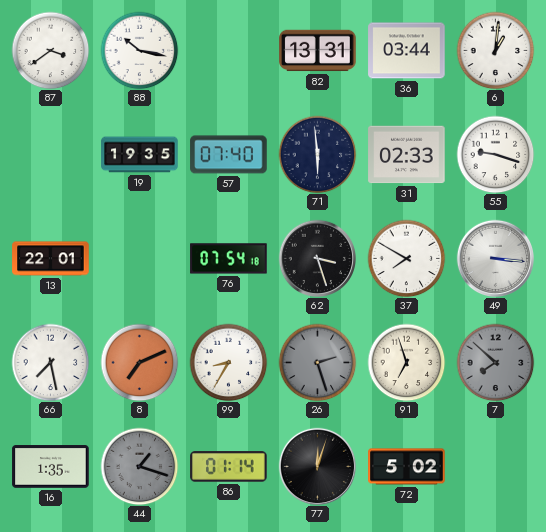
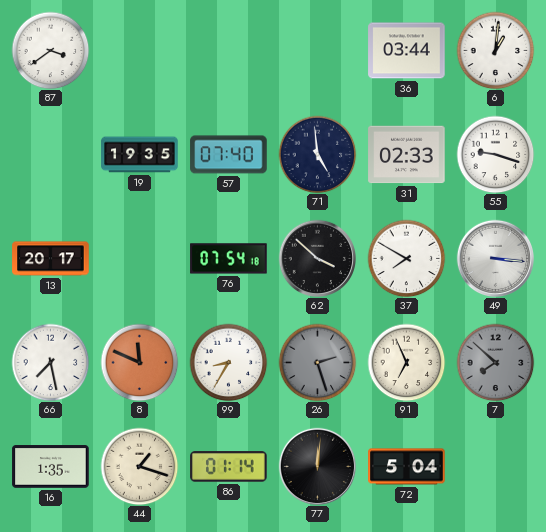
88: 10:17 -> none (139, 50)
82: 13:31 -> none (318, 51)
71: 5:59 -> 4:59 (317, 154)
13: 22:01 -> 20:17 (51, 259)
62: 3:27 -> 3:52 (317, 258)
8: 7:11 -> 11:49 (139, 362)
91: 6:57 -> 6:56 (406, 362)
44 dial: grey -> cream (139, 466)
77: 12:03 -> 12:01 (317, 466)
72: 5:02 -> 5:04 (407, 467)
